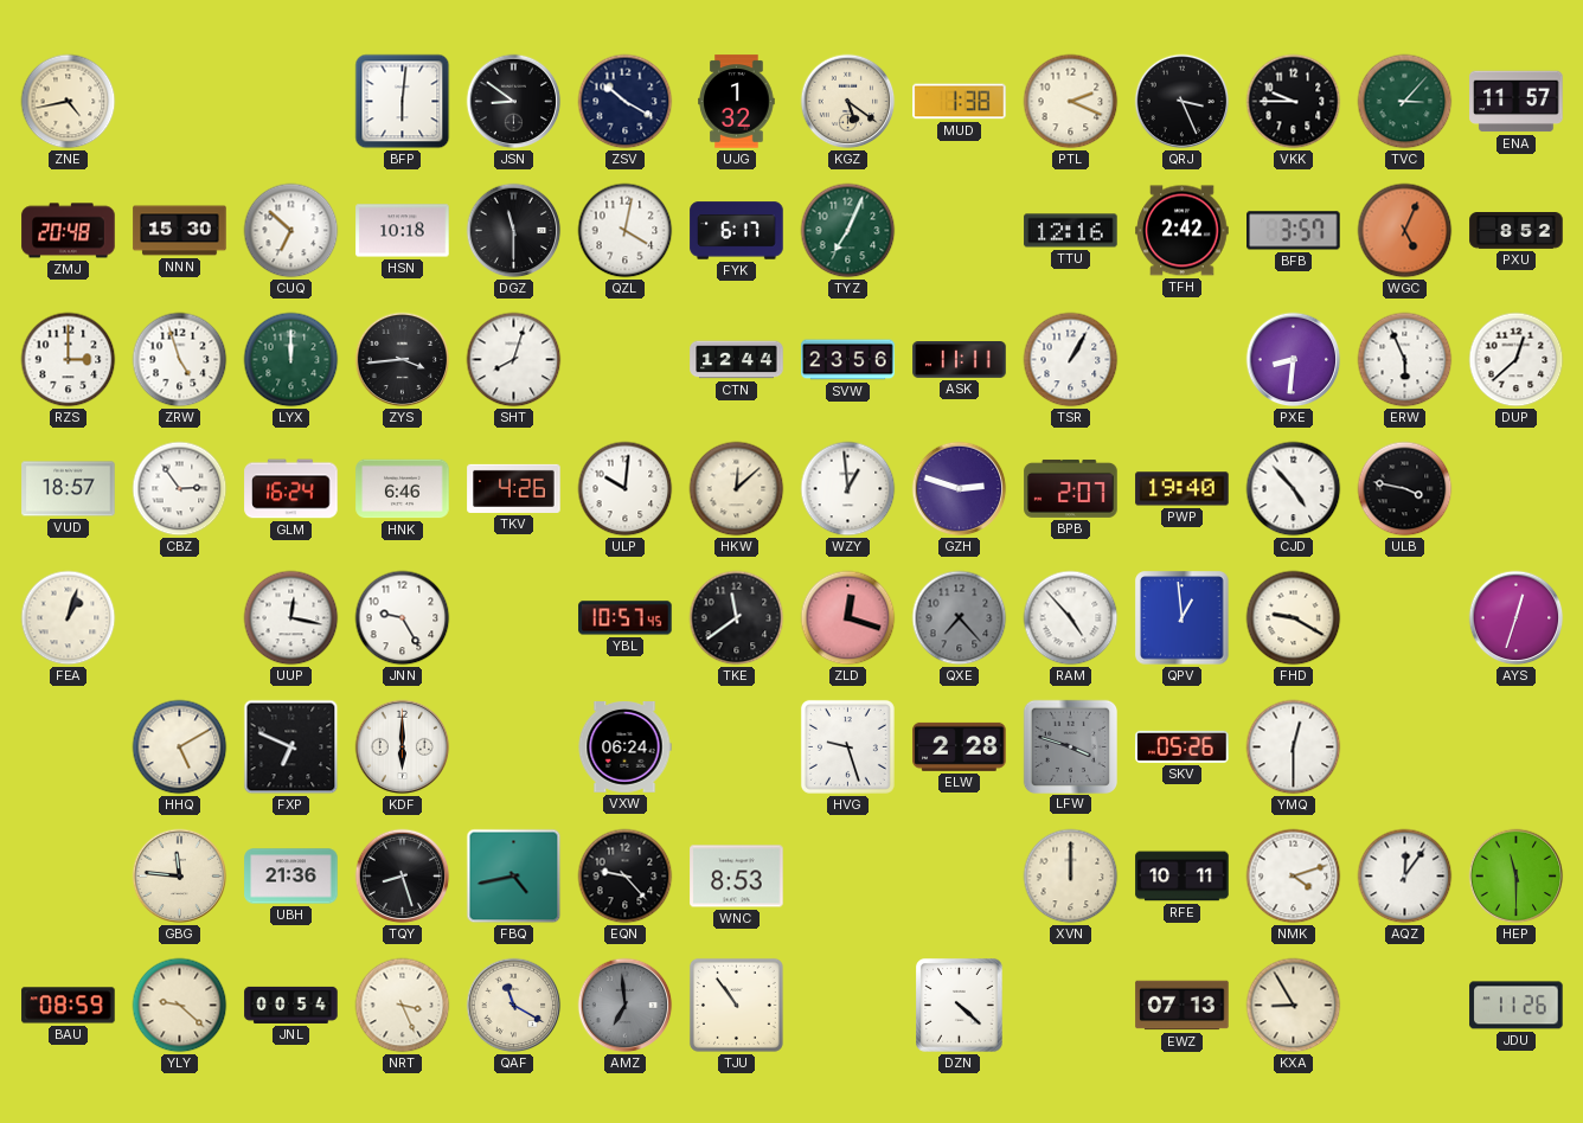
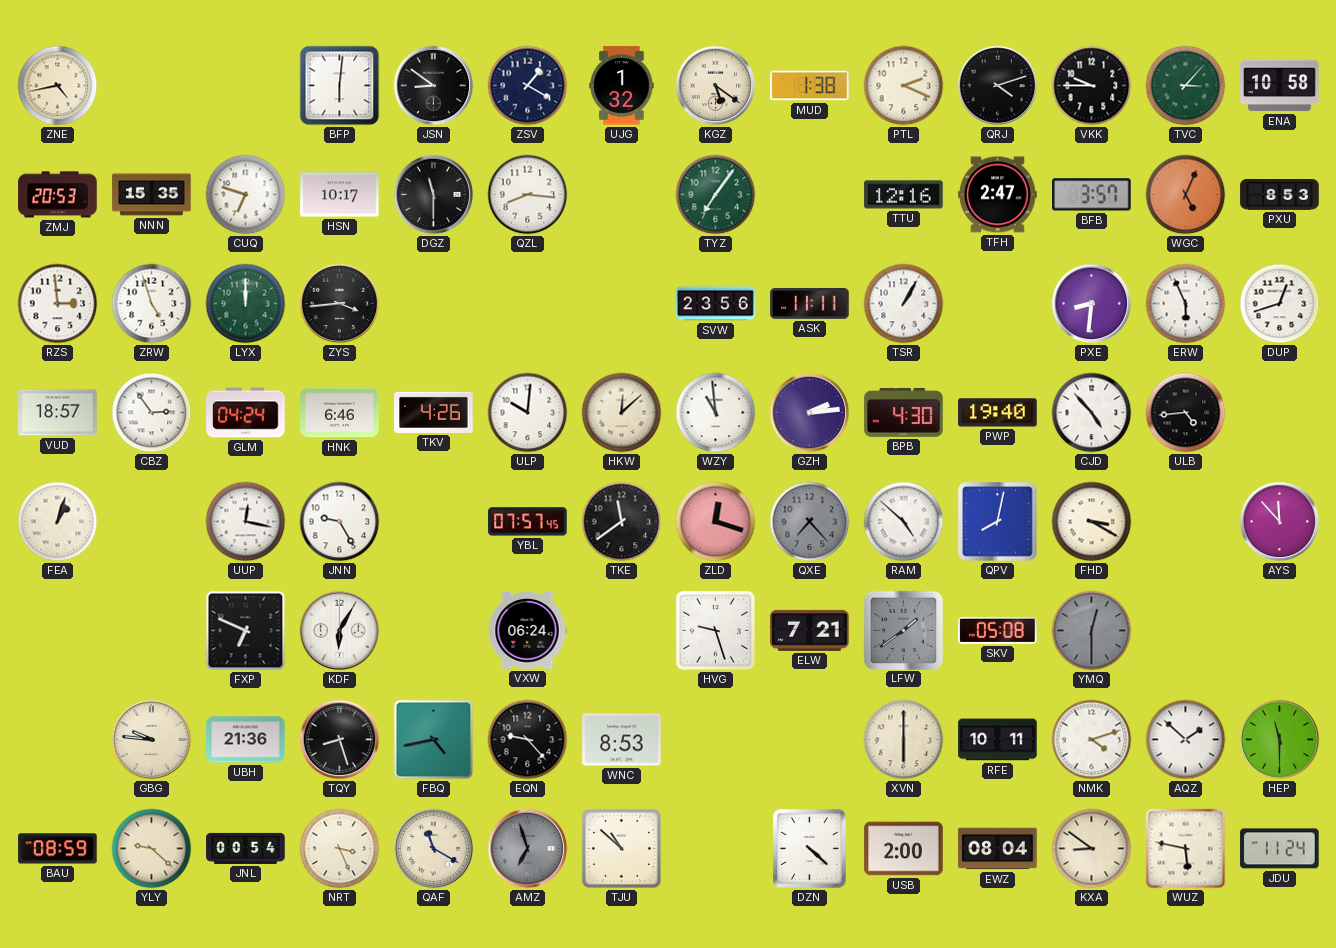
ZSV: 10:20 -> 1:20 (528, 86)
QRJ: 3:26 -> 4:12 (998, 86)
ENA: 11:57 -> 10:58 (1280, 86)
ZMJ: 20:48 -> 20:53 (58, 195)
NNN: 15:30 -> 15:35 (152, 195)
CUQ: 6:52 -> 6:48 (246, 195)
HSN: 10:18 -> 10:17 (340, 195)
QZL: 4:02 -> 8:16 (528, 195)
FYK: 6:17 -> none (737, 231)
TYZ: 7:04 -> 7:06 (716, 195)
TFH: 2:42 -> 2:47 (998, 195)
PXU: 8:52 -> 8:53 (1280, 195)
RZS: 3:00 -> 2:59 (58, 304)
SHT: 8:03 -> none (514, 360)
CTN: 12:44 -> none (737, 360)
DUP: 12:38 -> 12:42 (1280, 304)
GLM: 16:24 -> 04:24 (246, 413)
WZY: 12:59 -> 10:59 (716, 413)
GZH: 2:48 -> 2:14 (810, 413)
BPB: 2:07 -> 4:30 (904, 412)
ULB: 3:47 -> 4:44 (1186, 413)
YBL: 10:57 -> 07:57 (528, 522)
RAM: 4:53 -> 4:52 (904, 522)
QPV: 12:59 -> 8:02 (998, 522)
FHD: 9:20 -> 3:20 (1092, 522)
AYS: 12:33 -> 11:53 (1280, 522)
HHQ: 5:10 -> none (180, 747)
KDF: 6:00 -> 6:05 (340, 631)
ELW: 2:28 -> 7:21 (810, 630)
LFW: 3:48 -> 1:39 (903, 630)
SKV: 05:26 -> 05:08 (998, 630)
YMQ dial: white -> grey (1092, 631)
GBG: 11:46 -> 9:46 (152, 740)
XVN: 12:00 -> 6:00 (904, 740)
AQZ: 12:06 -> 1:52 (1186, 740)
AMZ: 6:59 -> 6:57 (528, 849)
TJU: 10:54 -> 10:52 (621, 848)
USB: none -> 2:00 (904, 849)
EWZ: 07:13 -> 08:04 (998, 849)
KXA: 8:55 -> 8:51 (1092, 849)
WUZ: none -> 5:47 (1186, 849)
JDU: 11:26 -> 11:24 (1280, 849)
